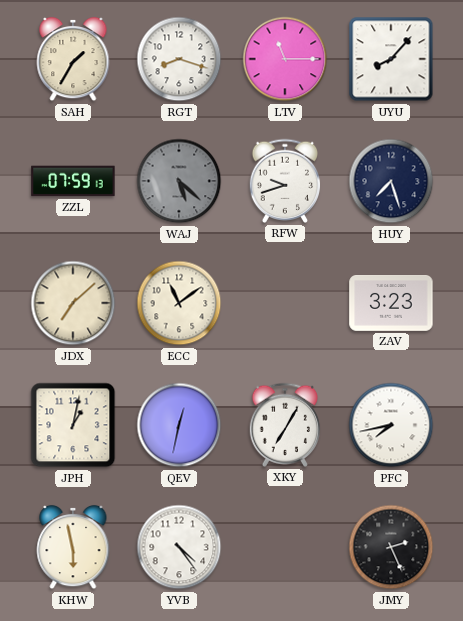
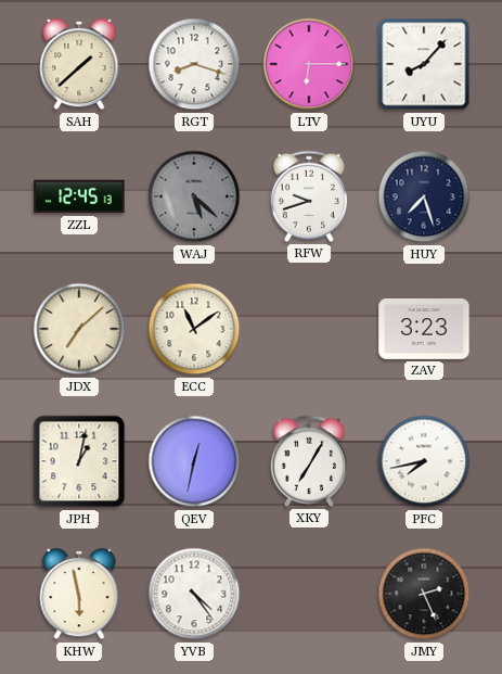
SAH: 1:35 -> 1:38 (79, 64)
LTV: 11:15 -> 6:15 (309, 64)
ZZL: 07:59 -> 12:45 (79, 196)
